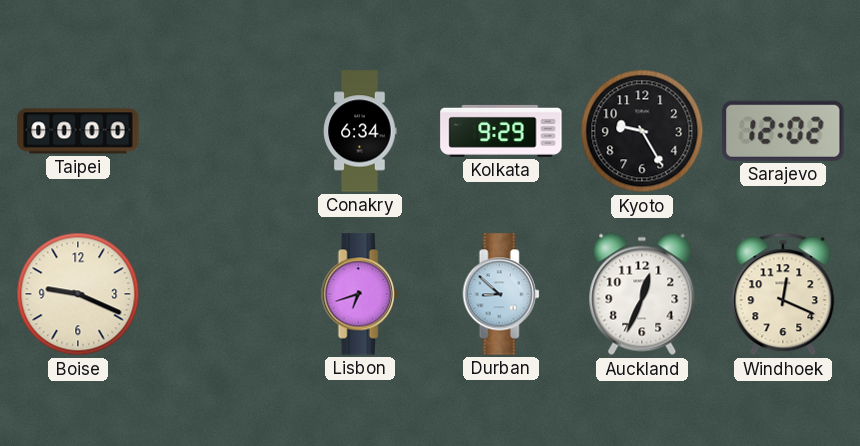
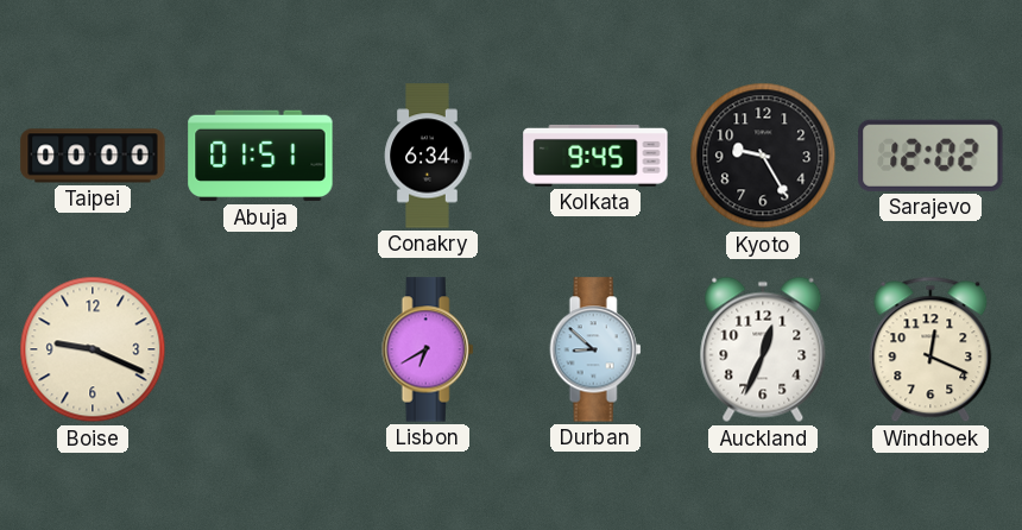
Abuja: none -> 01:51 (260, 156)
Kolkata: 9:29 -> 9:45 (595, 156)
Lisbon: 6:42 -> 6:40 (428, 349)
